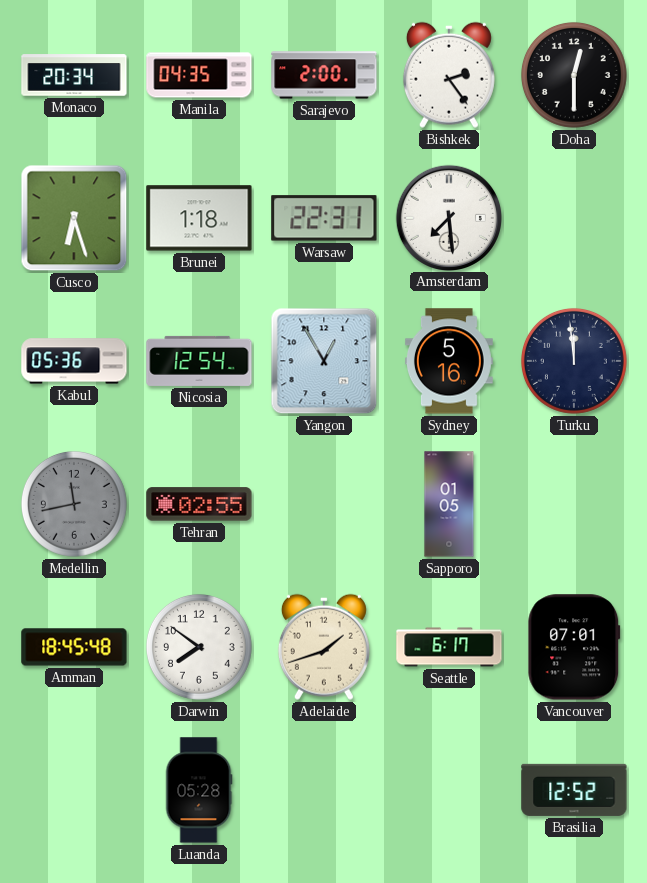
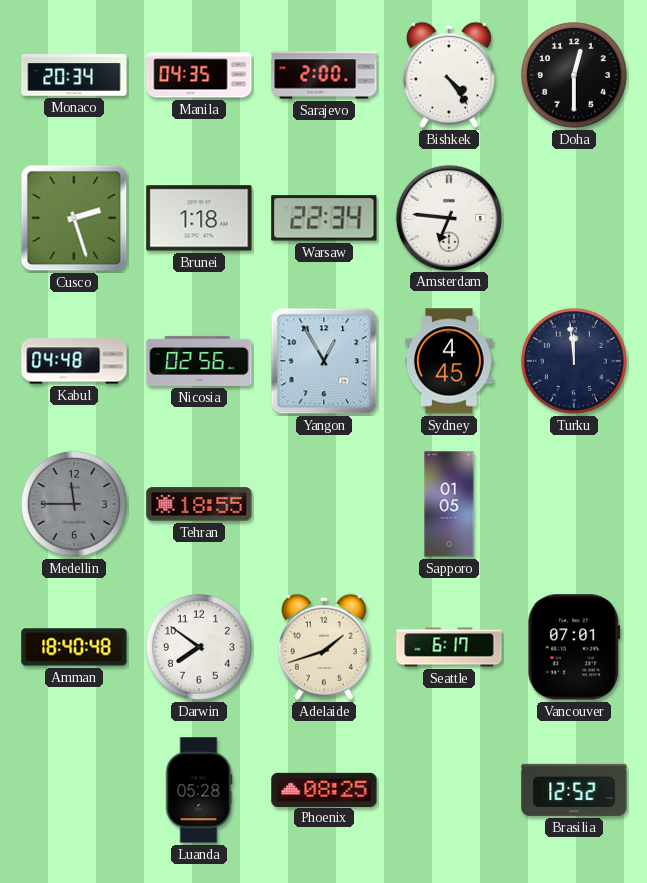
Bishkek: 2:24 -> 4:24 (449, 75)
Cusco: 6:27 -> 2:27 (74, 218)
Warsaw: 22:31 -> 22:34 (324, 218)
Amsterdam: 7:29 -> 6:46 (448, 217)
Kabul: 05:36 -> 04:48 (74, 361)
Nicosia: 12:54 -> 02:56 (199, 361)
Sydney: 5:16 -> 4:45 (449, 361)
Medellin: 11:43 -> 11:45 (74, 504)
Tehran: 02:55 -> 18:55 (199, 504)
Amman: 18:45 -> 18:40 (74, 647)
Phoenix: none -> 08:25 (324, 789)
